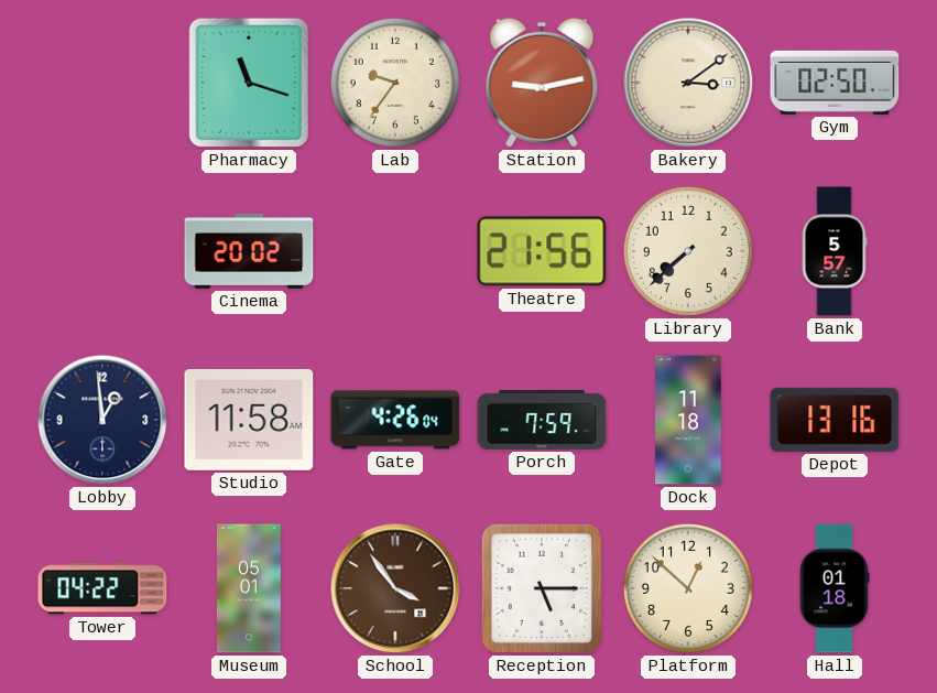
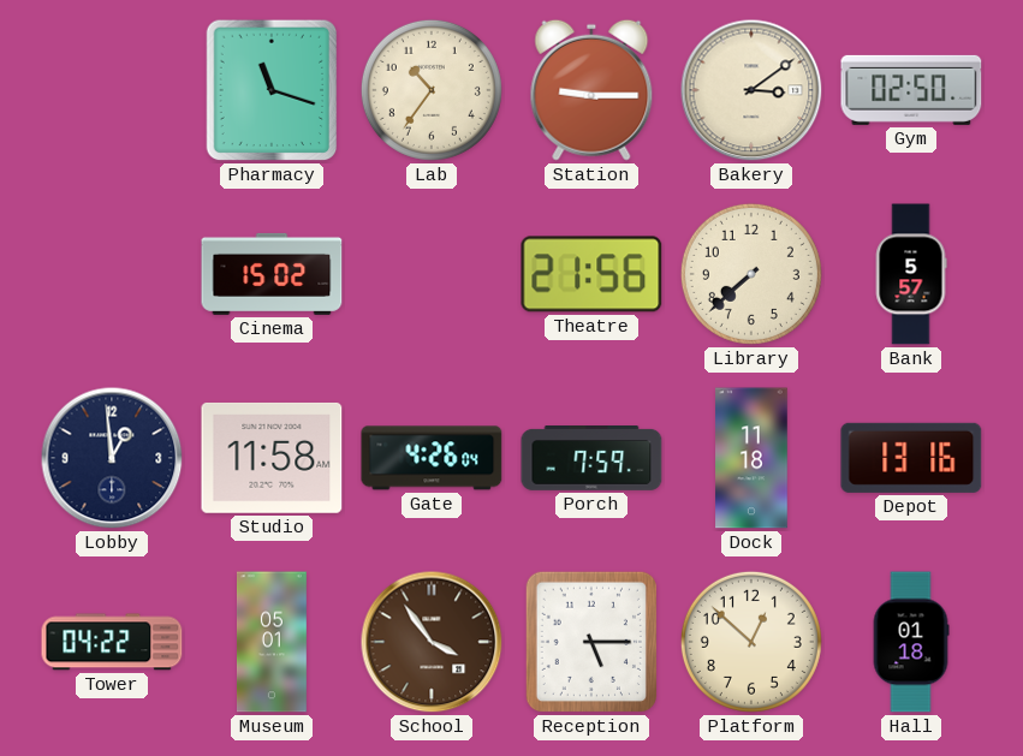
Lab: 9:36 -> 10:36 (432, 90)
Station: 9:13 -> 9:15 (591, 90)
Cinema: 20:02 -> 15:02 (272, 274)
